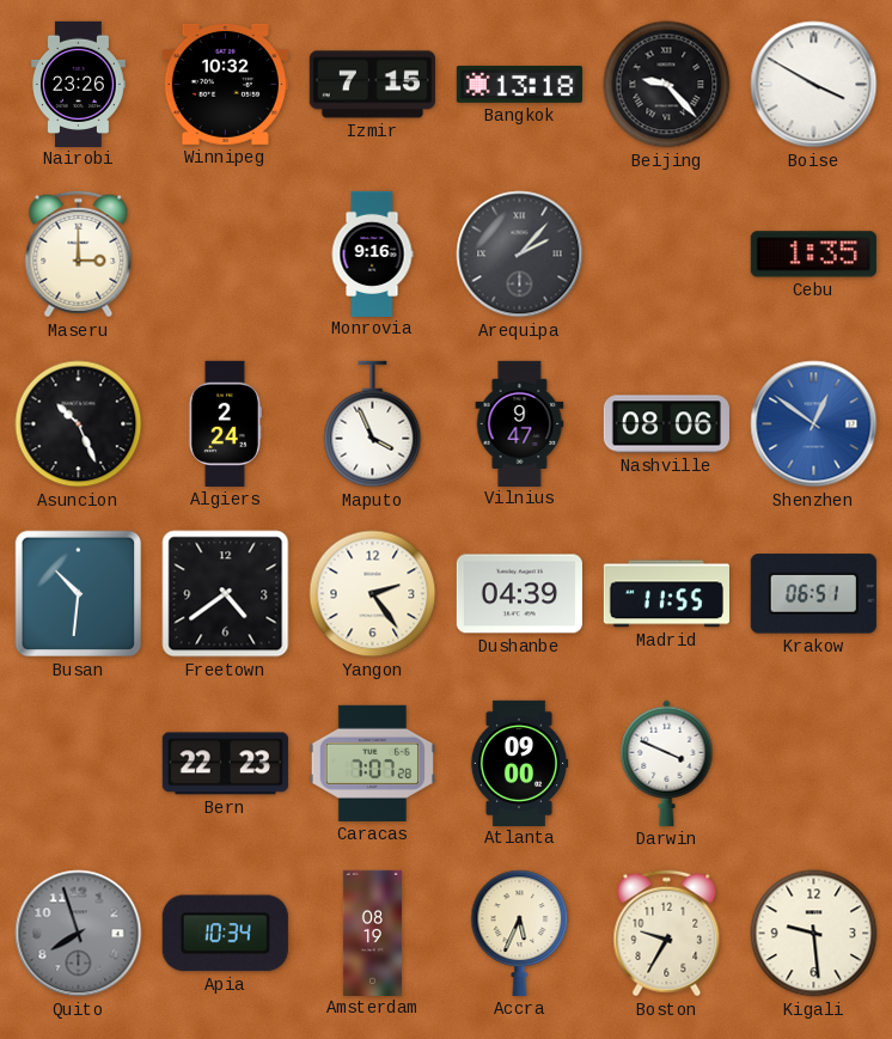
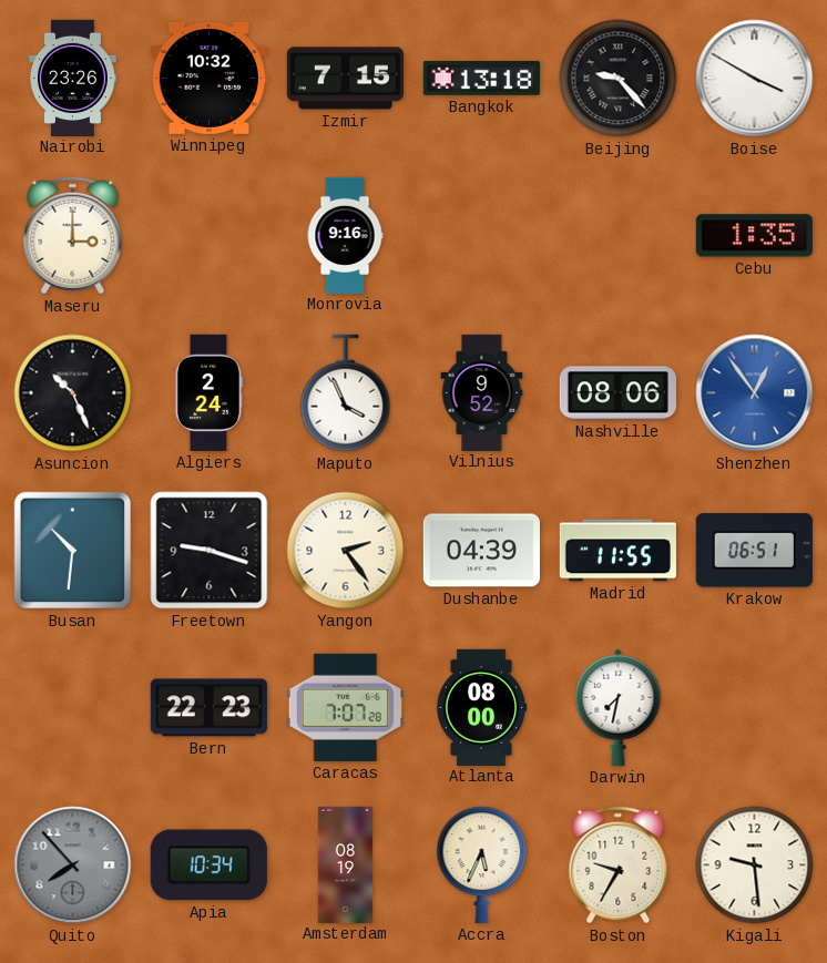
Arequipa: 2:07 -> none (520, 255)
Vilnius: 9:47 -> 9:52 (482, 392)
Shenzhen: 12:51 -> 12:54 (755, 393)
Freetown: 4:39 -> 9:18 (210, 551)
Atlanta: 09:00 -> 08:00 (481, 707)
Darwin: 3:49 -> 7:32 (619, 707)
Quito: 7:57 -> 7:53 (73, 865)
